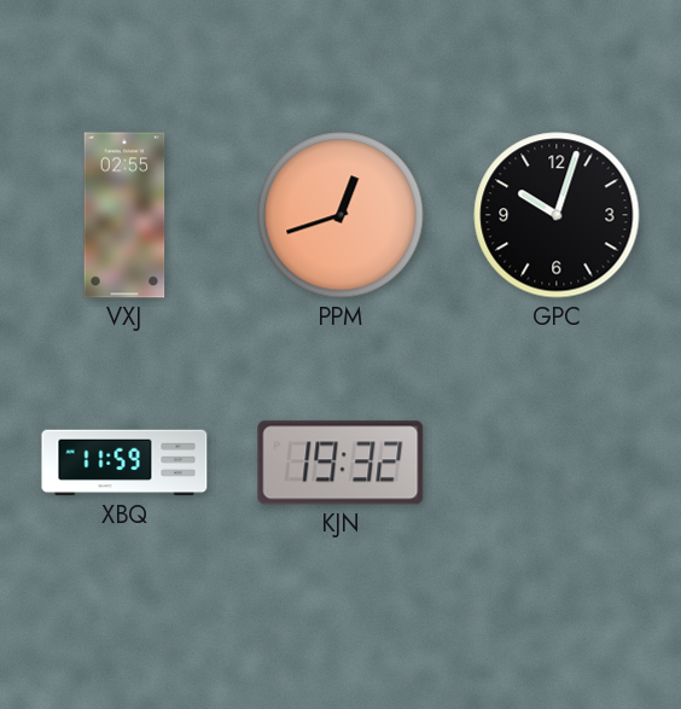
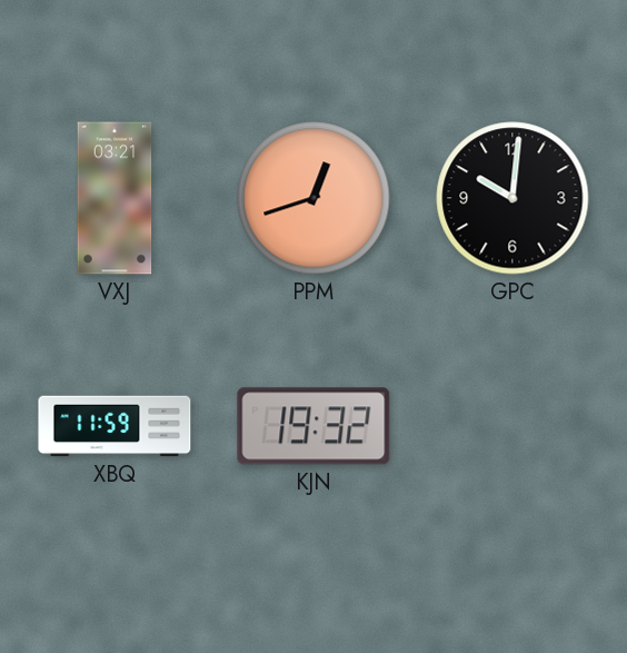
VXJ: 02:55 -> 03:21 (115, 198)
GPC: 10:03 -> 10:01 (512, 198)
